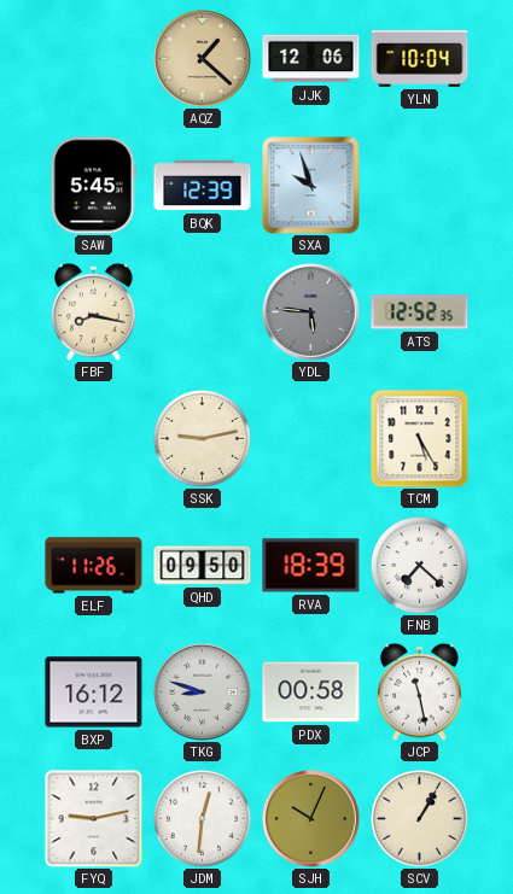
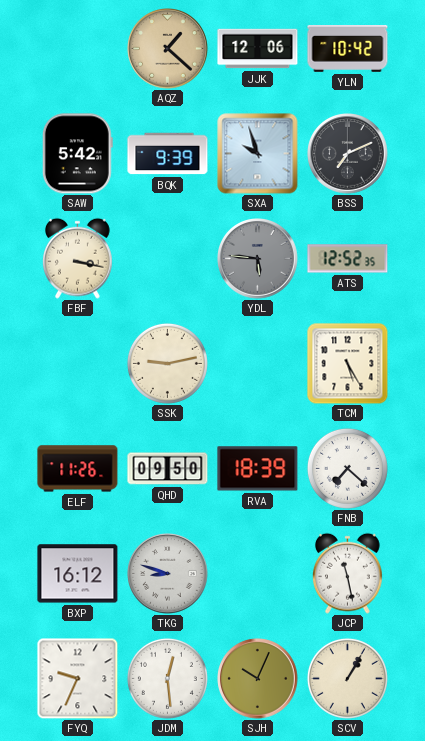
YLN: 10:04 -> 10:42 (348, 49)
SAW: 5:45 -> 5:42 (77, 154)
BQK: 12:39 -> 9:39 (168, 154)
BSS: none -> 7:11 (348, 154)
FBF: 8:17 -> 3:17 (77, 258)
PDX: 00:58 -> none (311, 693)
FYQ: 9:13 -> 9:34 (77, 678)
JDM: 12:31 -> 12:29 (167, 678)
